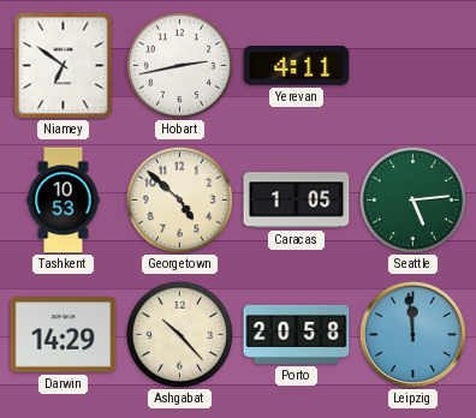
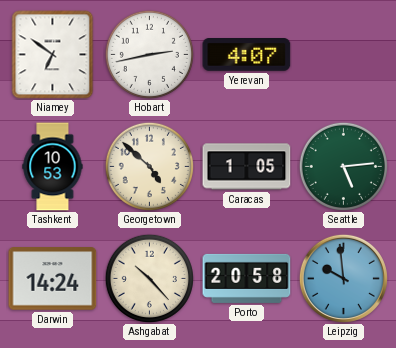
Yerevan: 4:11 -> 4:07 (247, 55)
Darwin: 14:29 -> 14:24 (53, 279)
Leipzig: 11:59 -> 9:59 (343, 278)
